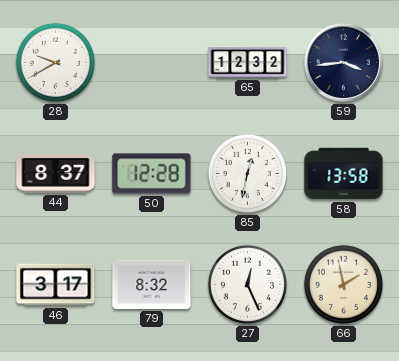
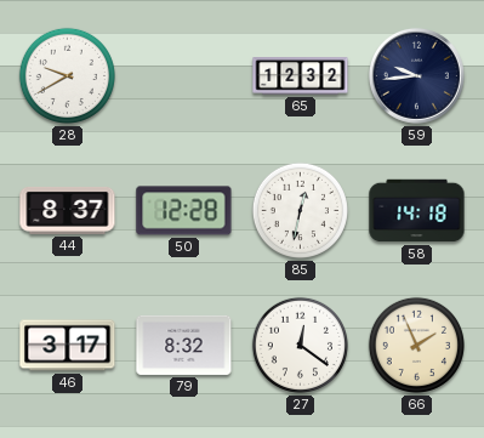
59: 3:44 -> 9:44 (416, 75)
58: 13:58 -> 14:18 (417, 211)
27: 12:26 -> 12:21 (300, 345)
66: 1:58 -> 1:56 (416, 345)
